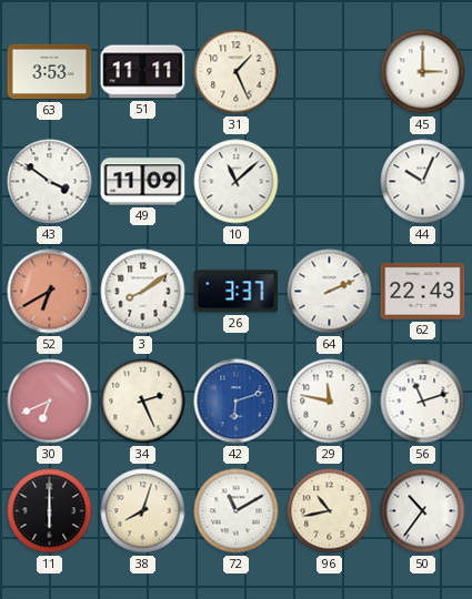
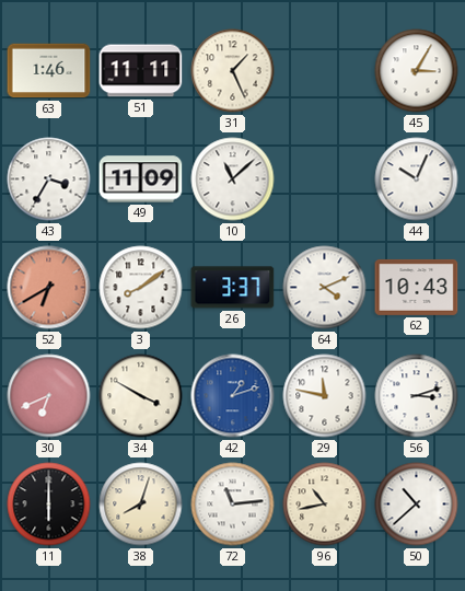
63: 3:53 -> 1:46 (49, 71)
45: 3:00 -> 3:05 (417, 71)
43: 3:51 -> 3:35 (49, 179)
64: 2:11 -> 4:11 (325, 288)
62: 22:43 -> 10:43 (417, 287)
34: 2:26 -> 3:50 (141, 396)
42: 6:12 -> 1:12 (233, 396)
56: 11:12 -> 3:12 (417, 396)
72: 11:10 -> 11:14 (233, 505)
50: 10:36 -> 10:38 (417, 505)
